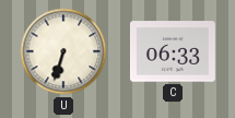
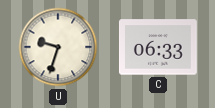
U: 6:33 -> 9:33 (58, 47)
